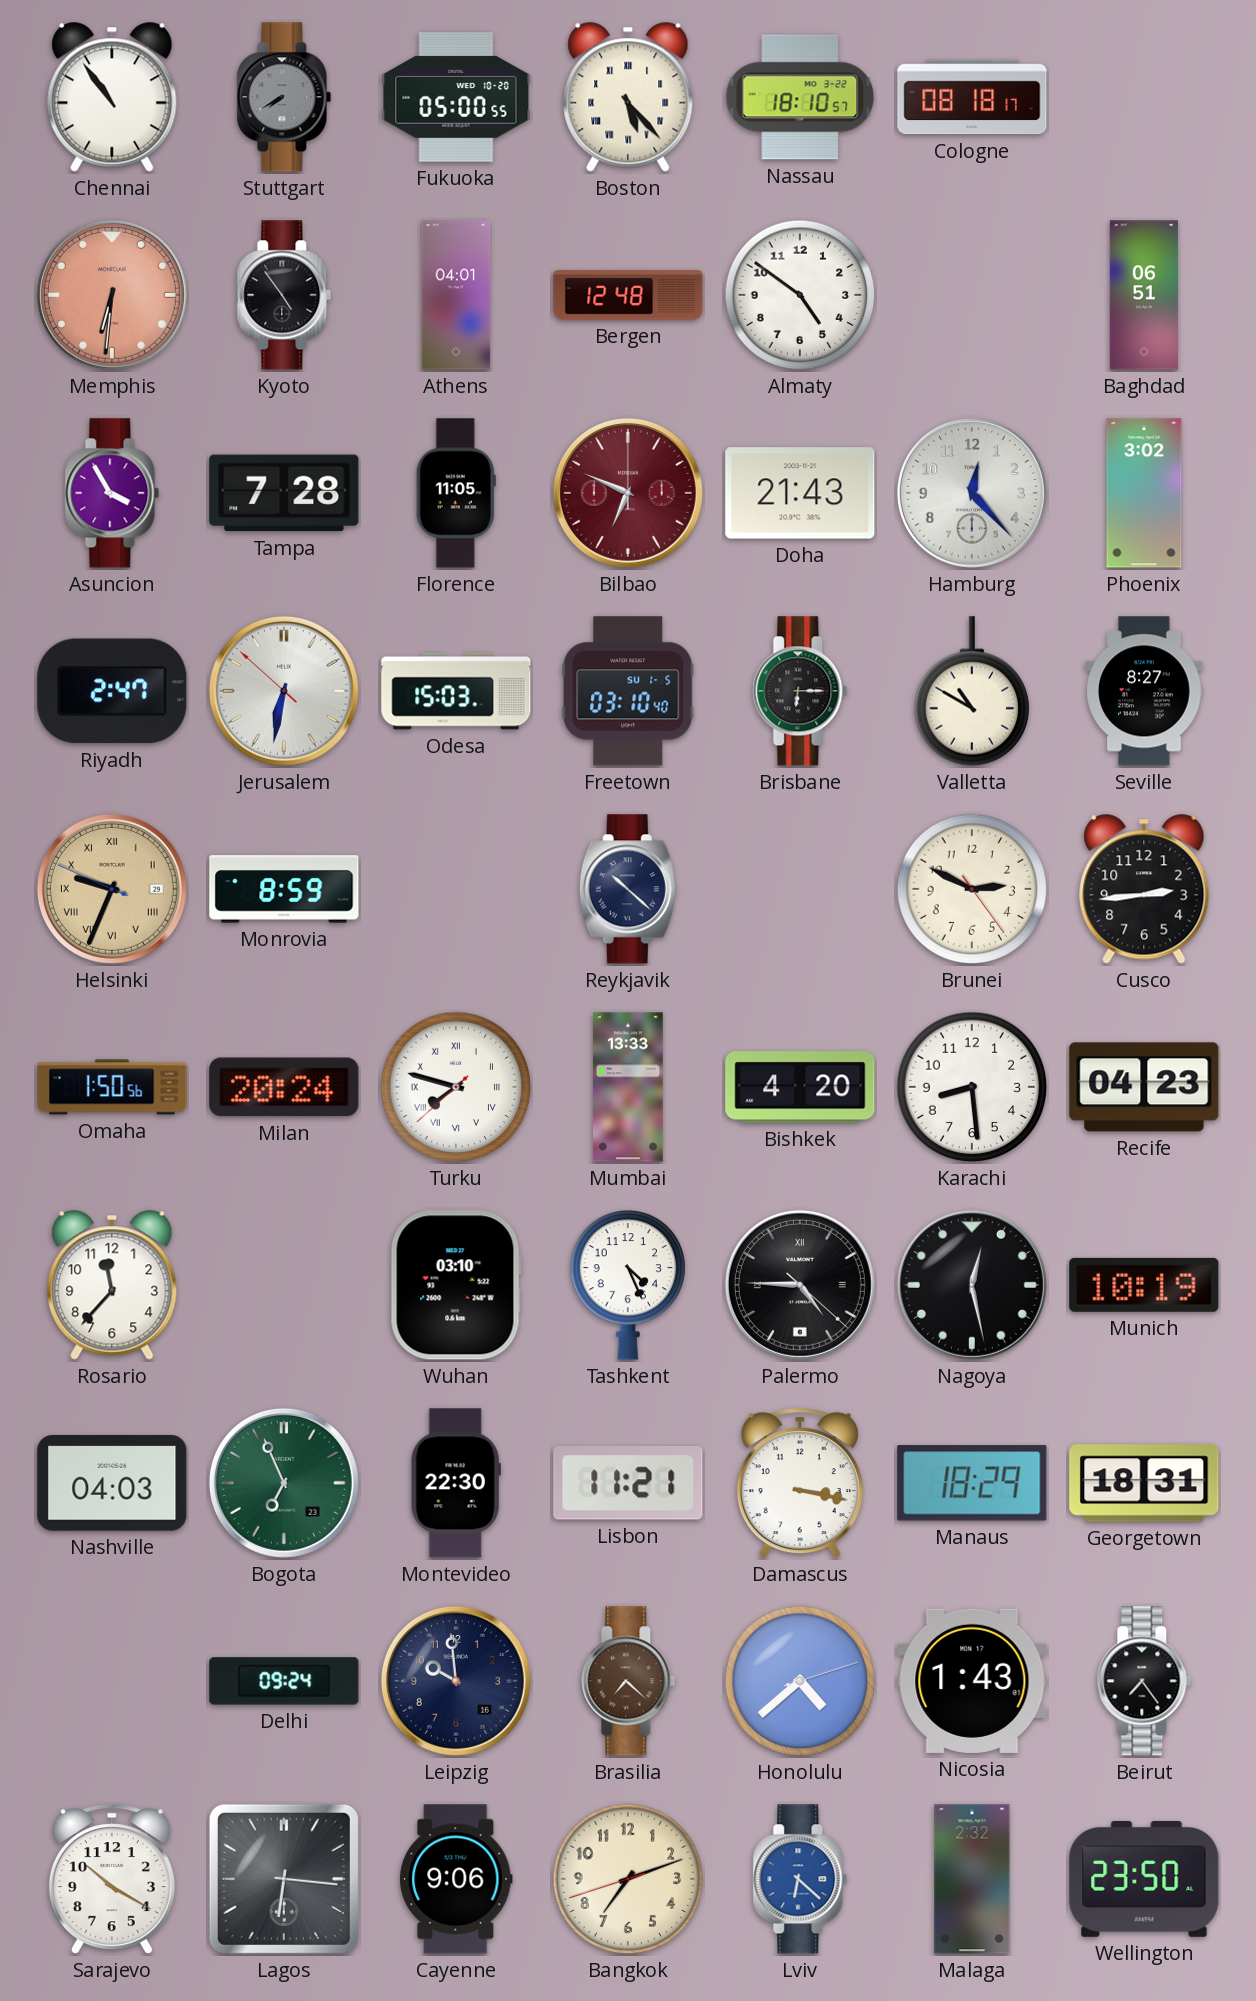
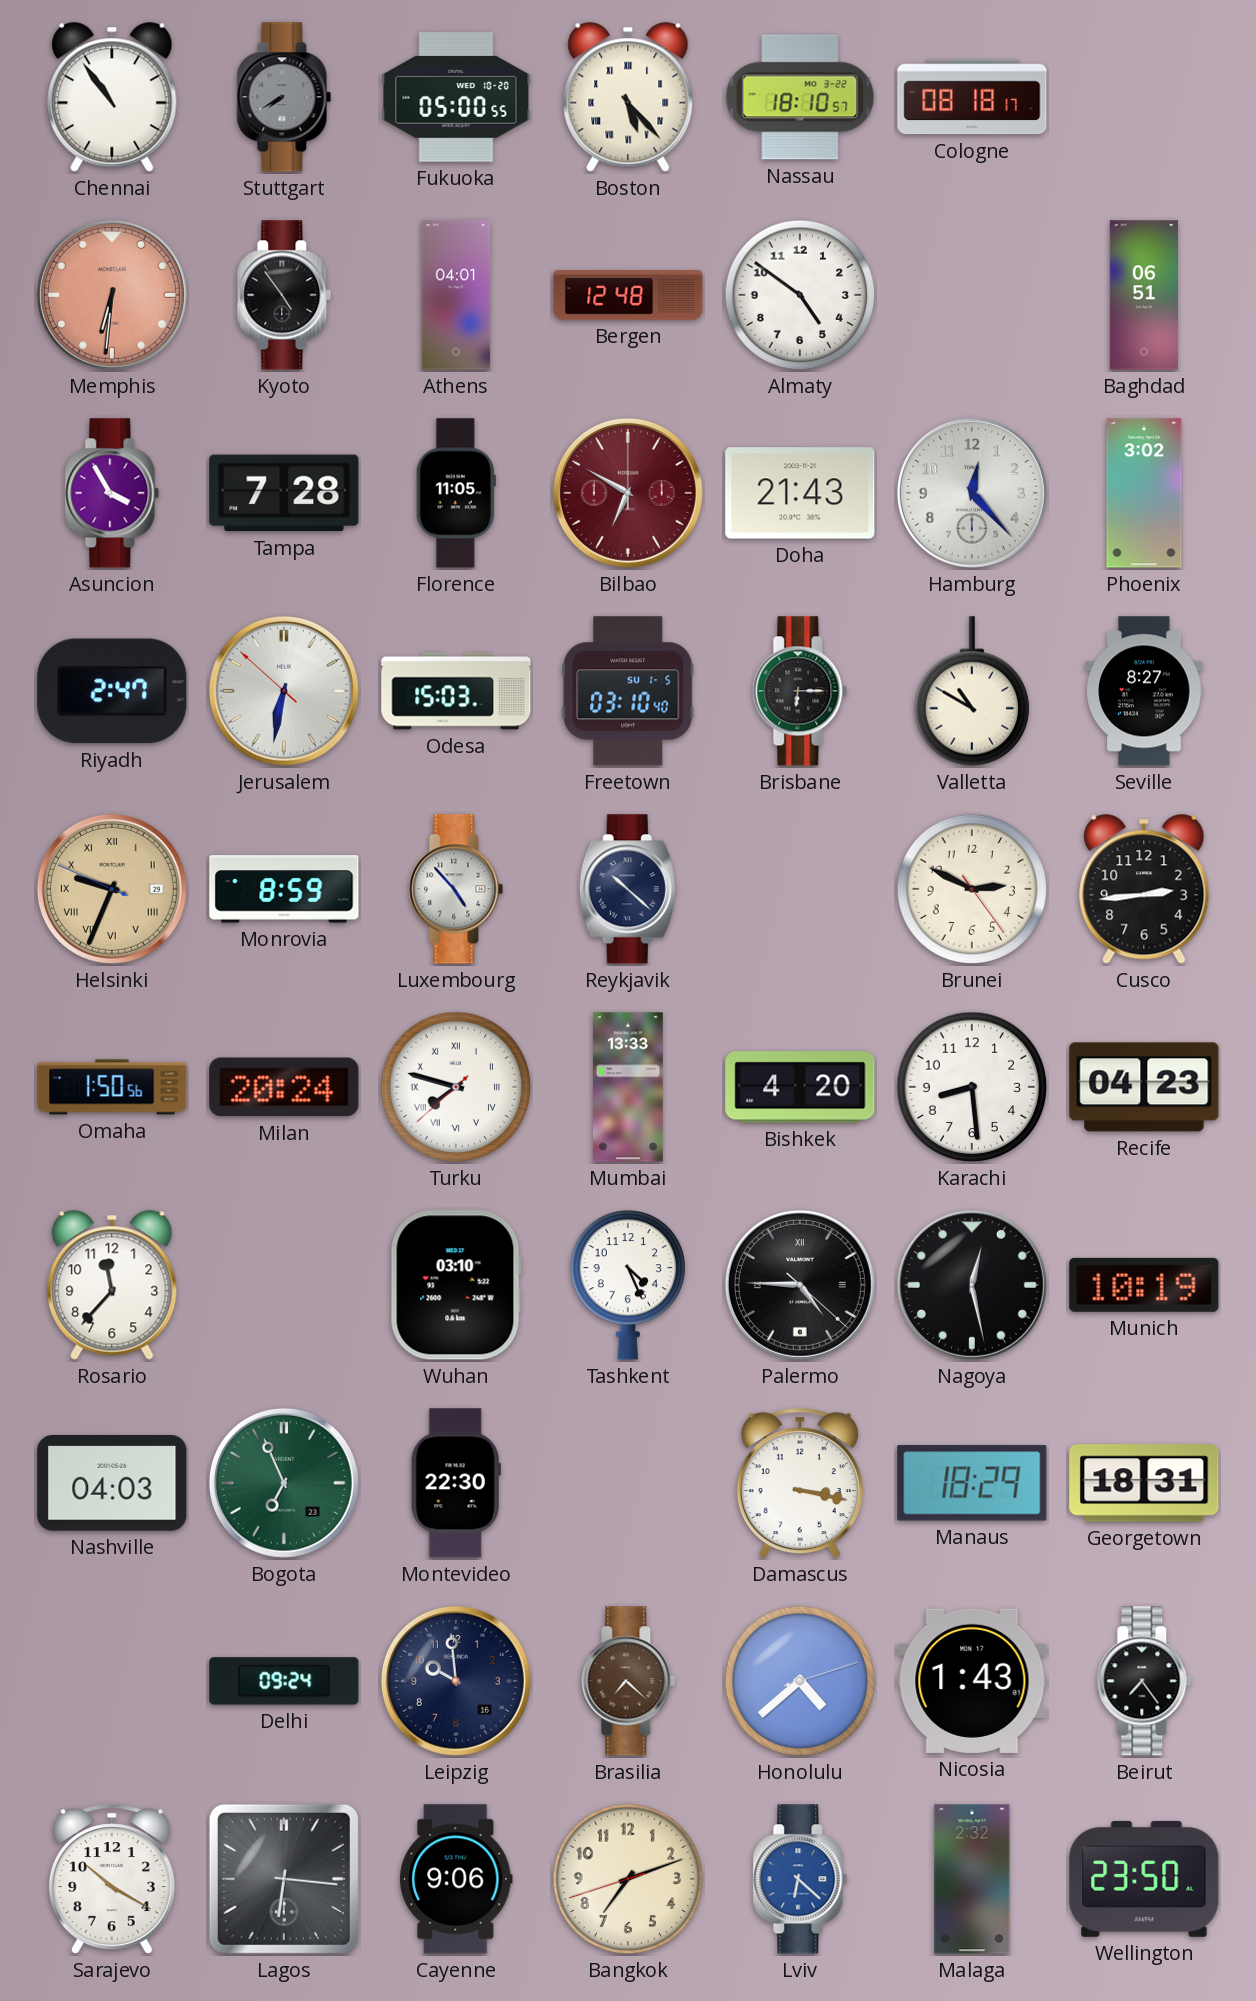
Bilbao: 6:49 -> 6:50 (628, 493)
Luxembourg: none -> 4:53 (456, 889)
Lisbon: 11:21 -> none (628, 1483)
